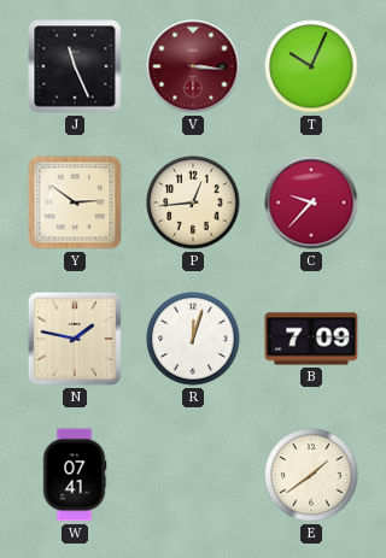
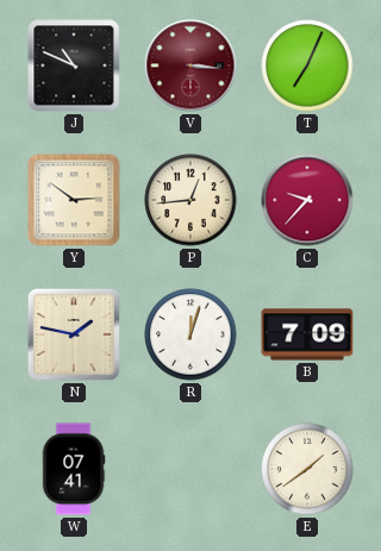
J: 11:26 -> 10:49 (74, 65)
T: 10:04 -> 7:04 (307, 65)
